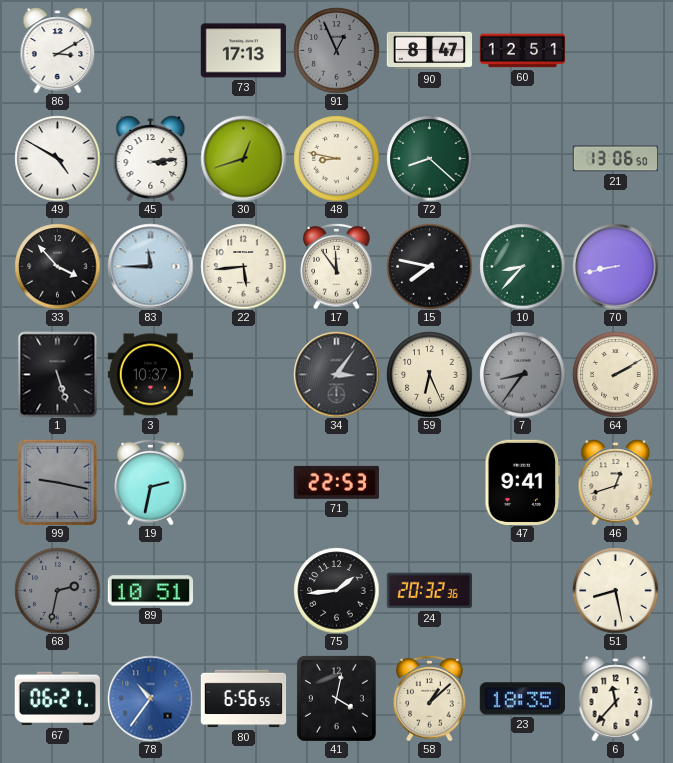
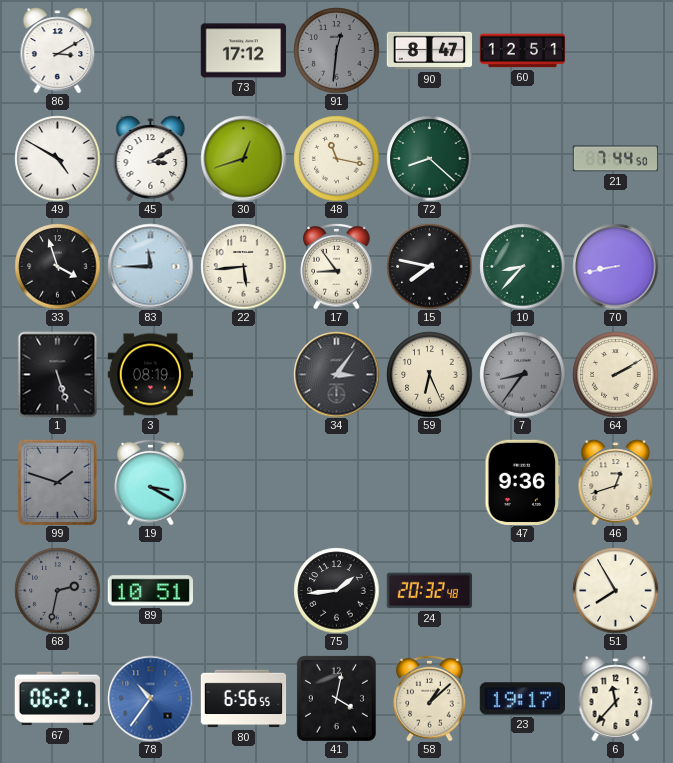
73: 17:13 -> 17:12 (243, 51)
91: 12:56 -> 12:31 (336, 50)
45: 3:14 -> 3:10 (151, 158)
48: 8:47 -> 11:17 (336, 158)
21: 13:06 -> 7:44 (615, 159)
33: 3:53 -> 3:57 (57, 266)
17: 11:54 -> 8:54 (337, 266)
3: 10:37 -> 08:19 (150, 375)
99: 9:17 -> 1:48 (58, 482)
19: 2:32 -> 3:20 (151, 482)
71: 22:53 -> none (336, 482)
47: 9:41 -> 9:36 (523, 482)
24: 20:32:36 -> 20:32:48 (429, 591)
51: 8:28 -> 7:55 (615, 590)
23: 18:35 -> 19:17 (522, 699)
